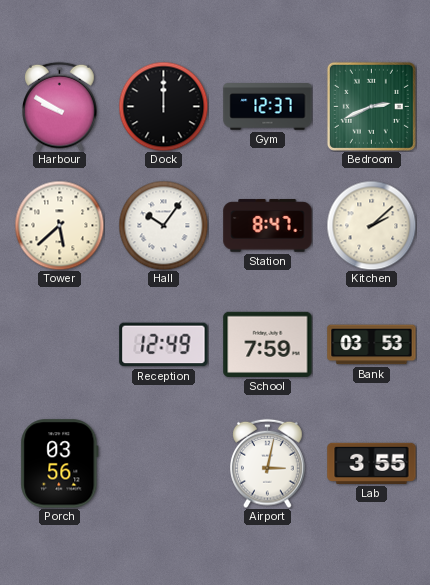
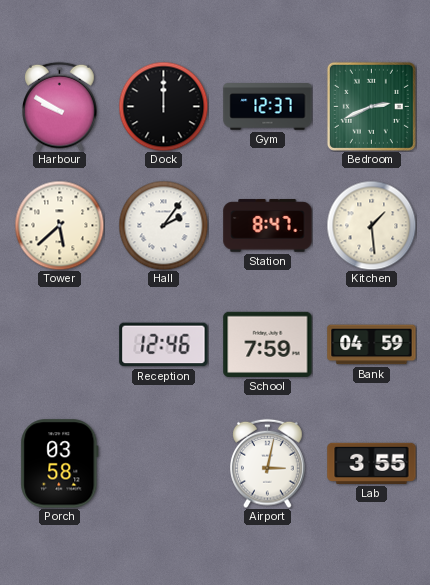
Hall: 10:06 -> 2:06 (163, 225)
Kitchen: 2:08 -> 1:29 (371, 225)
Reception: 12:49 -> 12:46 (164, 345)
Bank: 03:53 -> 04:59 (372, 345)
Porch: 03:56 -> 03:58 (60, 464)
